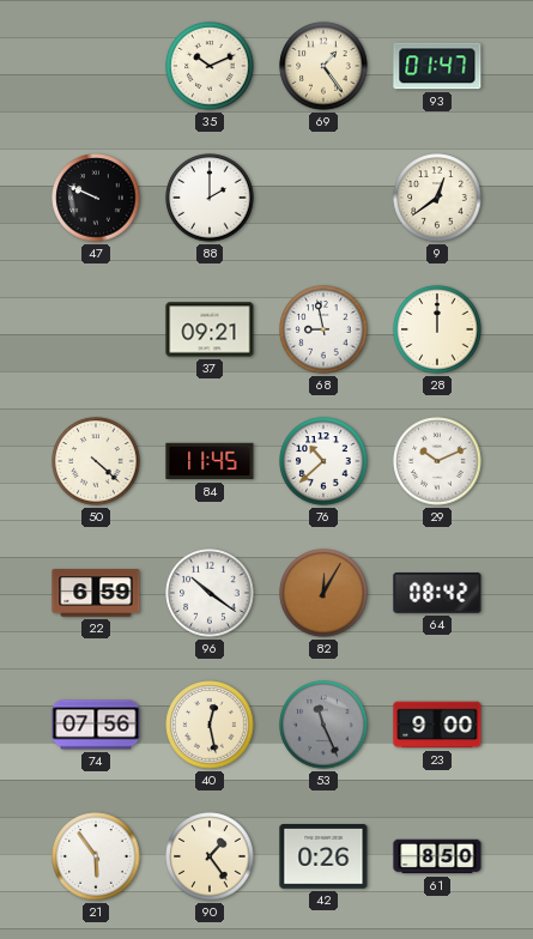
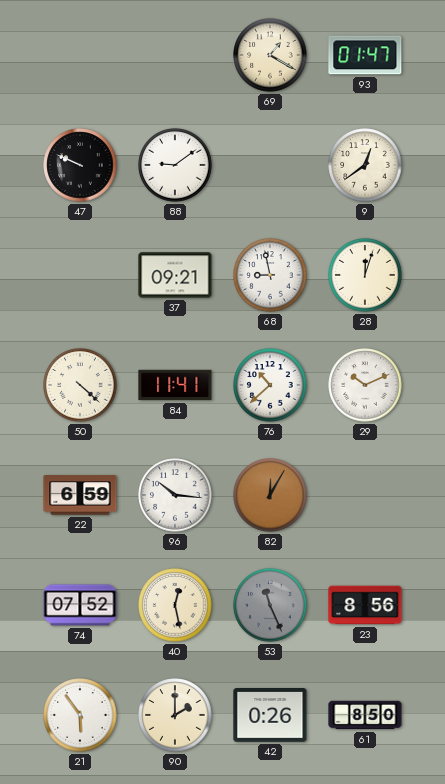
35: 10:11 -> none (210, 66)
69: 1:24 -> 1:20 (270, 55)
88: 2:00 -> 9:09 (175, 165)
28: 12:00 -> 12:03 (365, 275)
84: 11:45 -> 11:41 (175, 385)
96: 10:21 -> 10:16 (175, 495)
64: 08:42 -> none (437, 593)
74: 07:56 -> 07:52 (80, 605)
23: 9:00 -> 8:56 (365, 605)
90: 1:24 -> 2:00 (175, 715)
